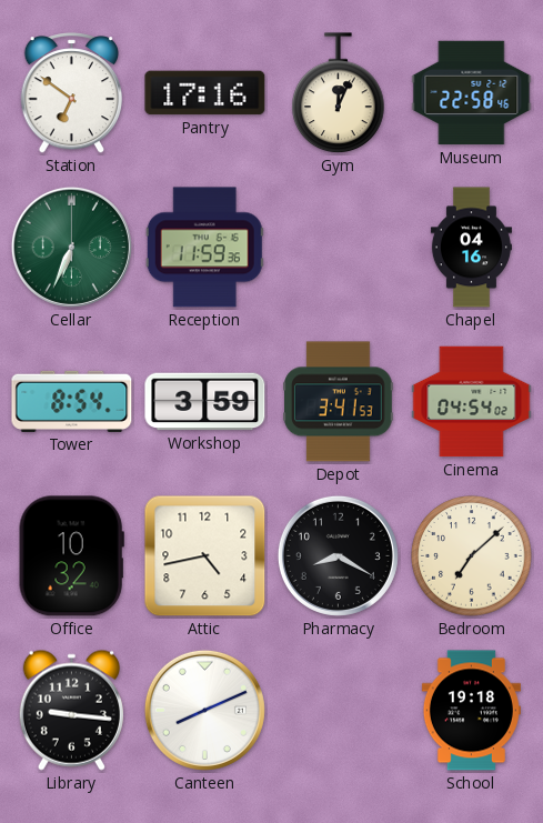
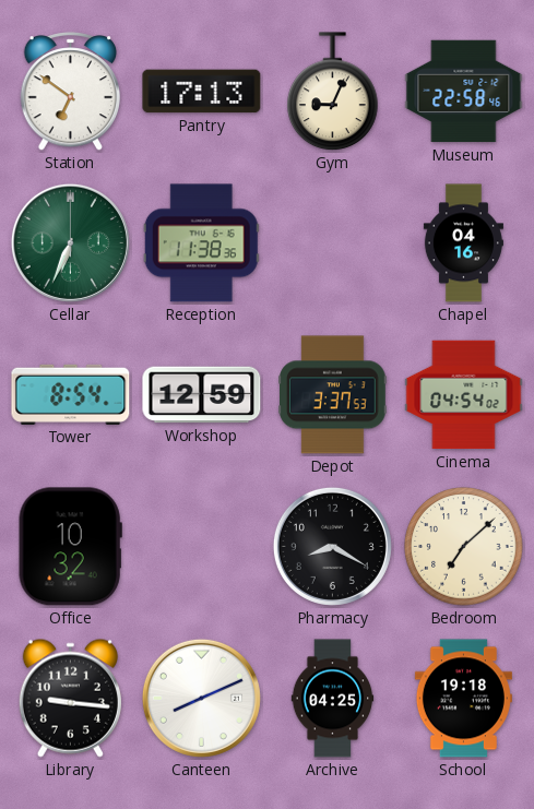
Pantry: 17:16 -> 17:13 (202, 92)
Gym: 12:04 -> 9:04 (333, 92)
Reception: 11:59 -> 11:38 (201, 243)
Workshop: 3:59 -> 12:59 (202, 395)
Depot: 3:41 -> 3:37 (333, 395)
Attic: 4:43 -> none (205, 556)
Archive: none -> 04:25 (333, 699)
